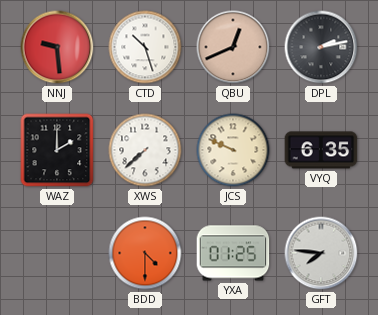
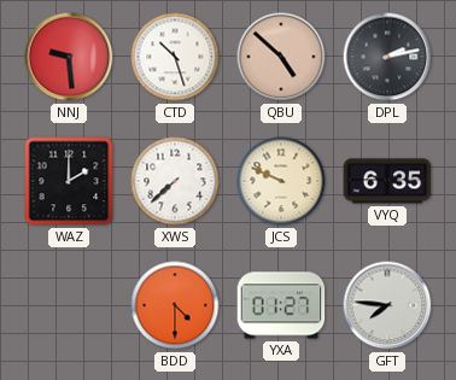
QBU: 12:41 -> 4:52 (281, 57)
YXA: 01:25 -> 01:27 (281, 305)
